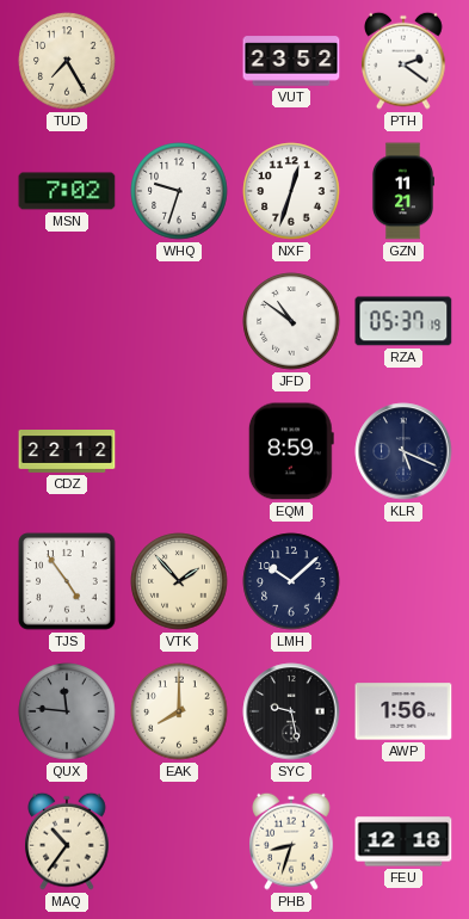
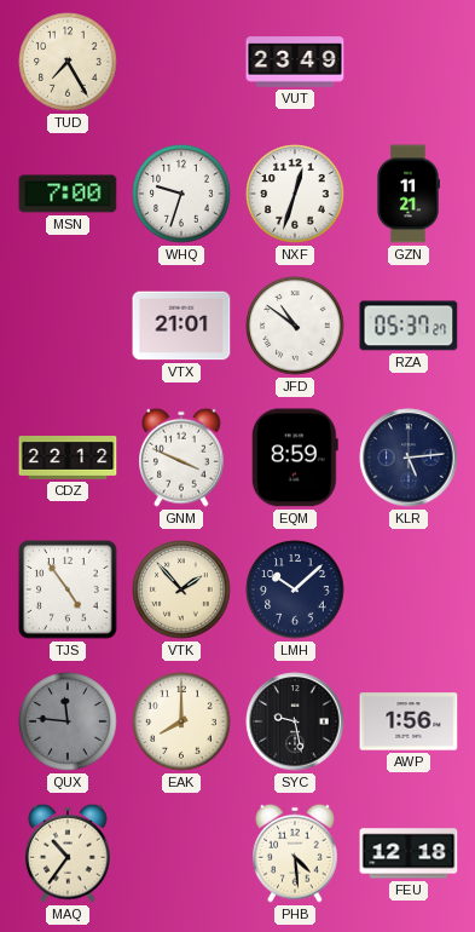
VUT: 23:52 -> 23:49 (295, 62)
PTH: 2:21 -> none (405, 61)
MSN: 7:02 -> 7:00 (68, 194)
VTX: none -> 21:01 (181, 326)
RZA: 05:37:19 -> 05:37:27 (409, 326)
GNM: none -> 3:49 (183, 458)
KLR: 5:19 -> 5:14 (409, 458)
PHB: 8:33 -> 4:29 (296, 853)
